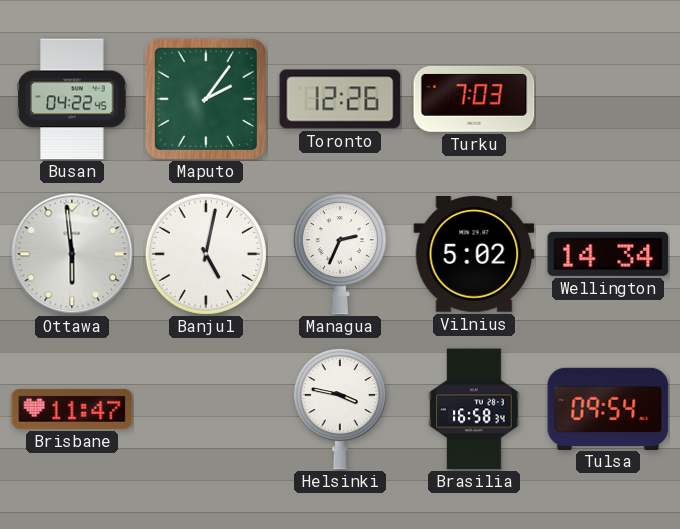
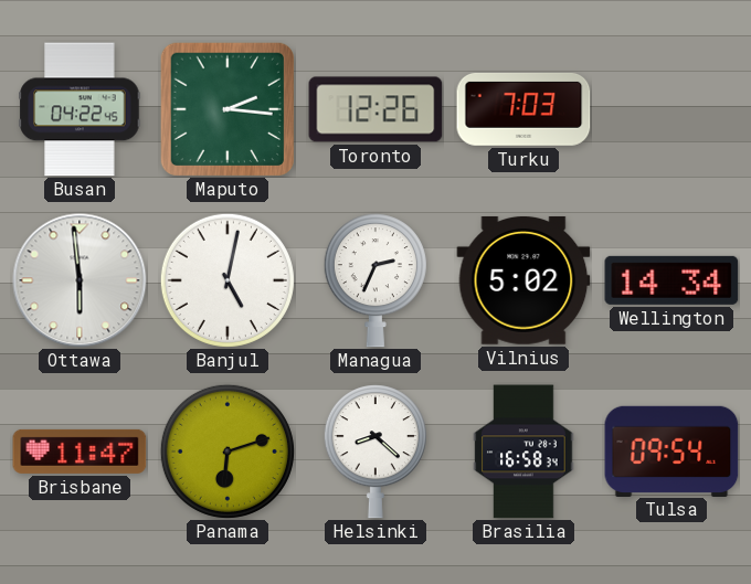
Maputo: 2:06 -> 2:16 (226, 108)
Panama: none -> 6:12 (228, 452)
Helsinki: 3:47 -> 8:22 (375, 452)
